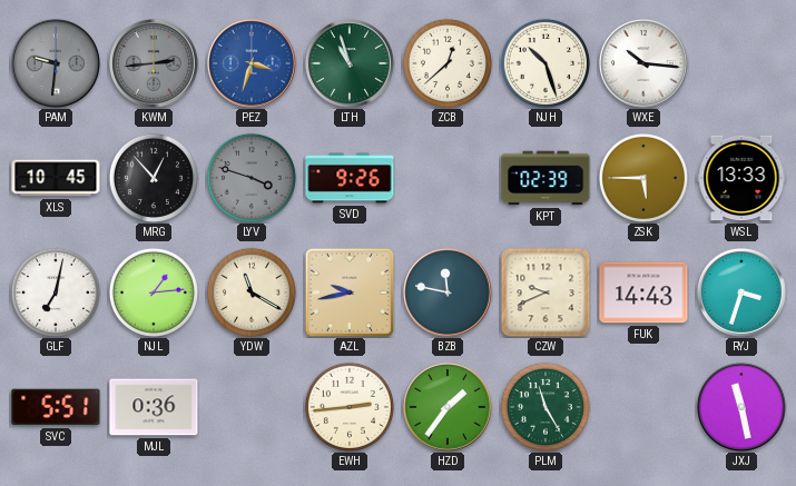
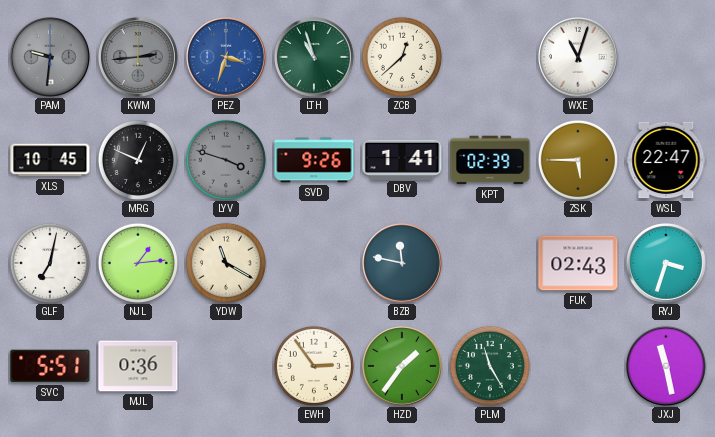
NJH: 10:27 -> none (546, 63)
WXE: 10:16 -> 11:03 (578, 57)
MRG: 12:53 -> 12:49 (138, 160)
DBV: none -> 1:41 (402, 159)
WSL: 13:33 -> 22:47 (666, 160)
AZL: 9:43 -> none (350, 292)
CZW: 9:41 -> none (546, 292)
FUK: 14:43 -> 02:43 (578, 263)
EWH: 2:44 -> 2:54 (314, 366)
